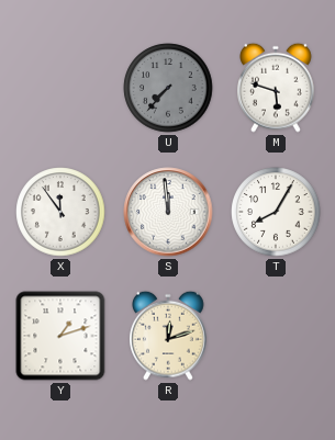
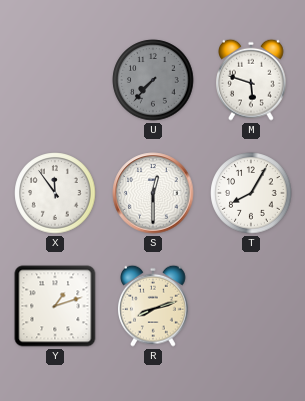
S: 11:59 -> 12:30 (153, 193)
R: 12:12 -> 8:12 (154, 306)
